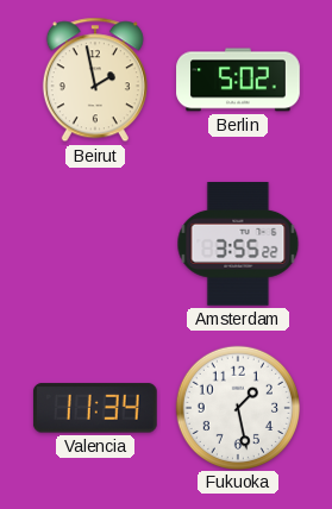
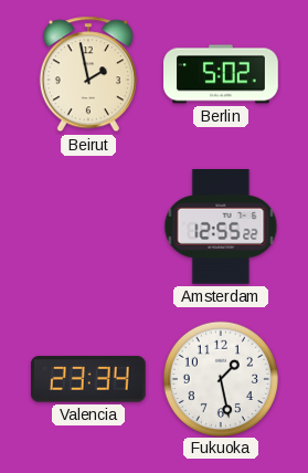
Amsterdam: 3:55 -> 12:55 (221, 228)
Valencia: 11:34 -> 23:34 (88, 379)
